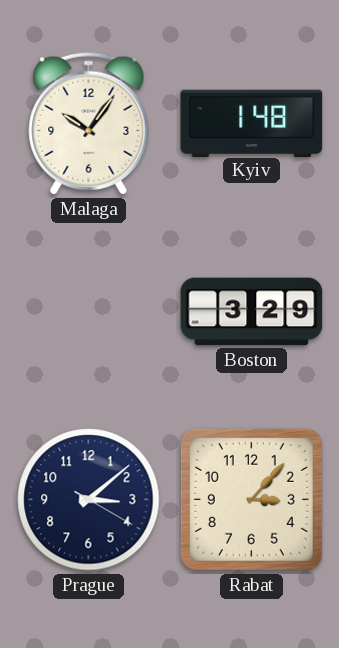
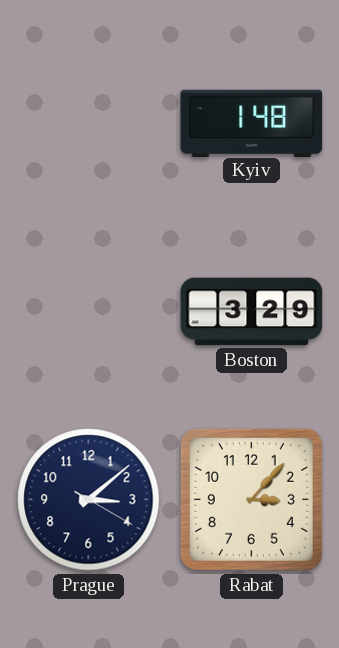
Malaga: 10:06 -> none (89, 123)
